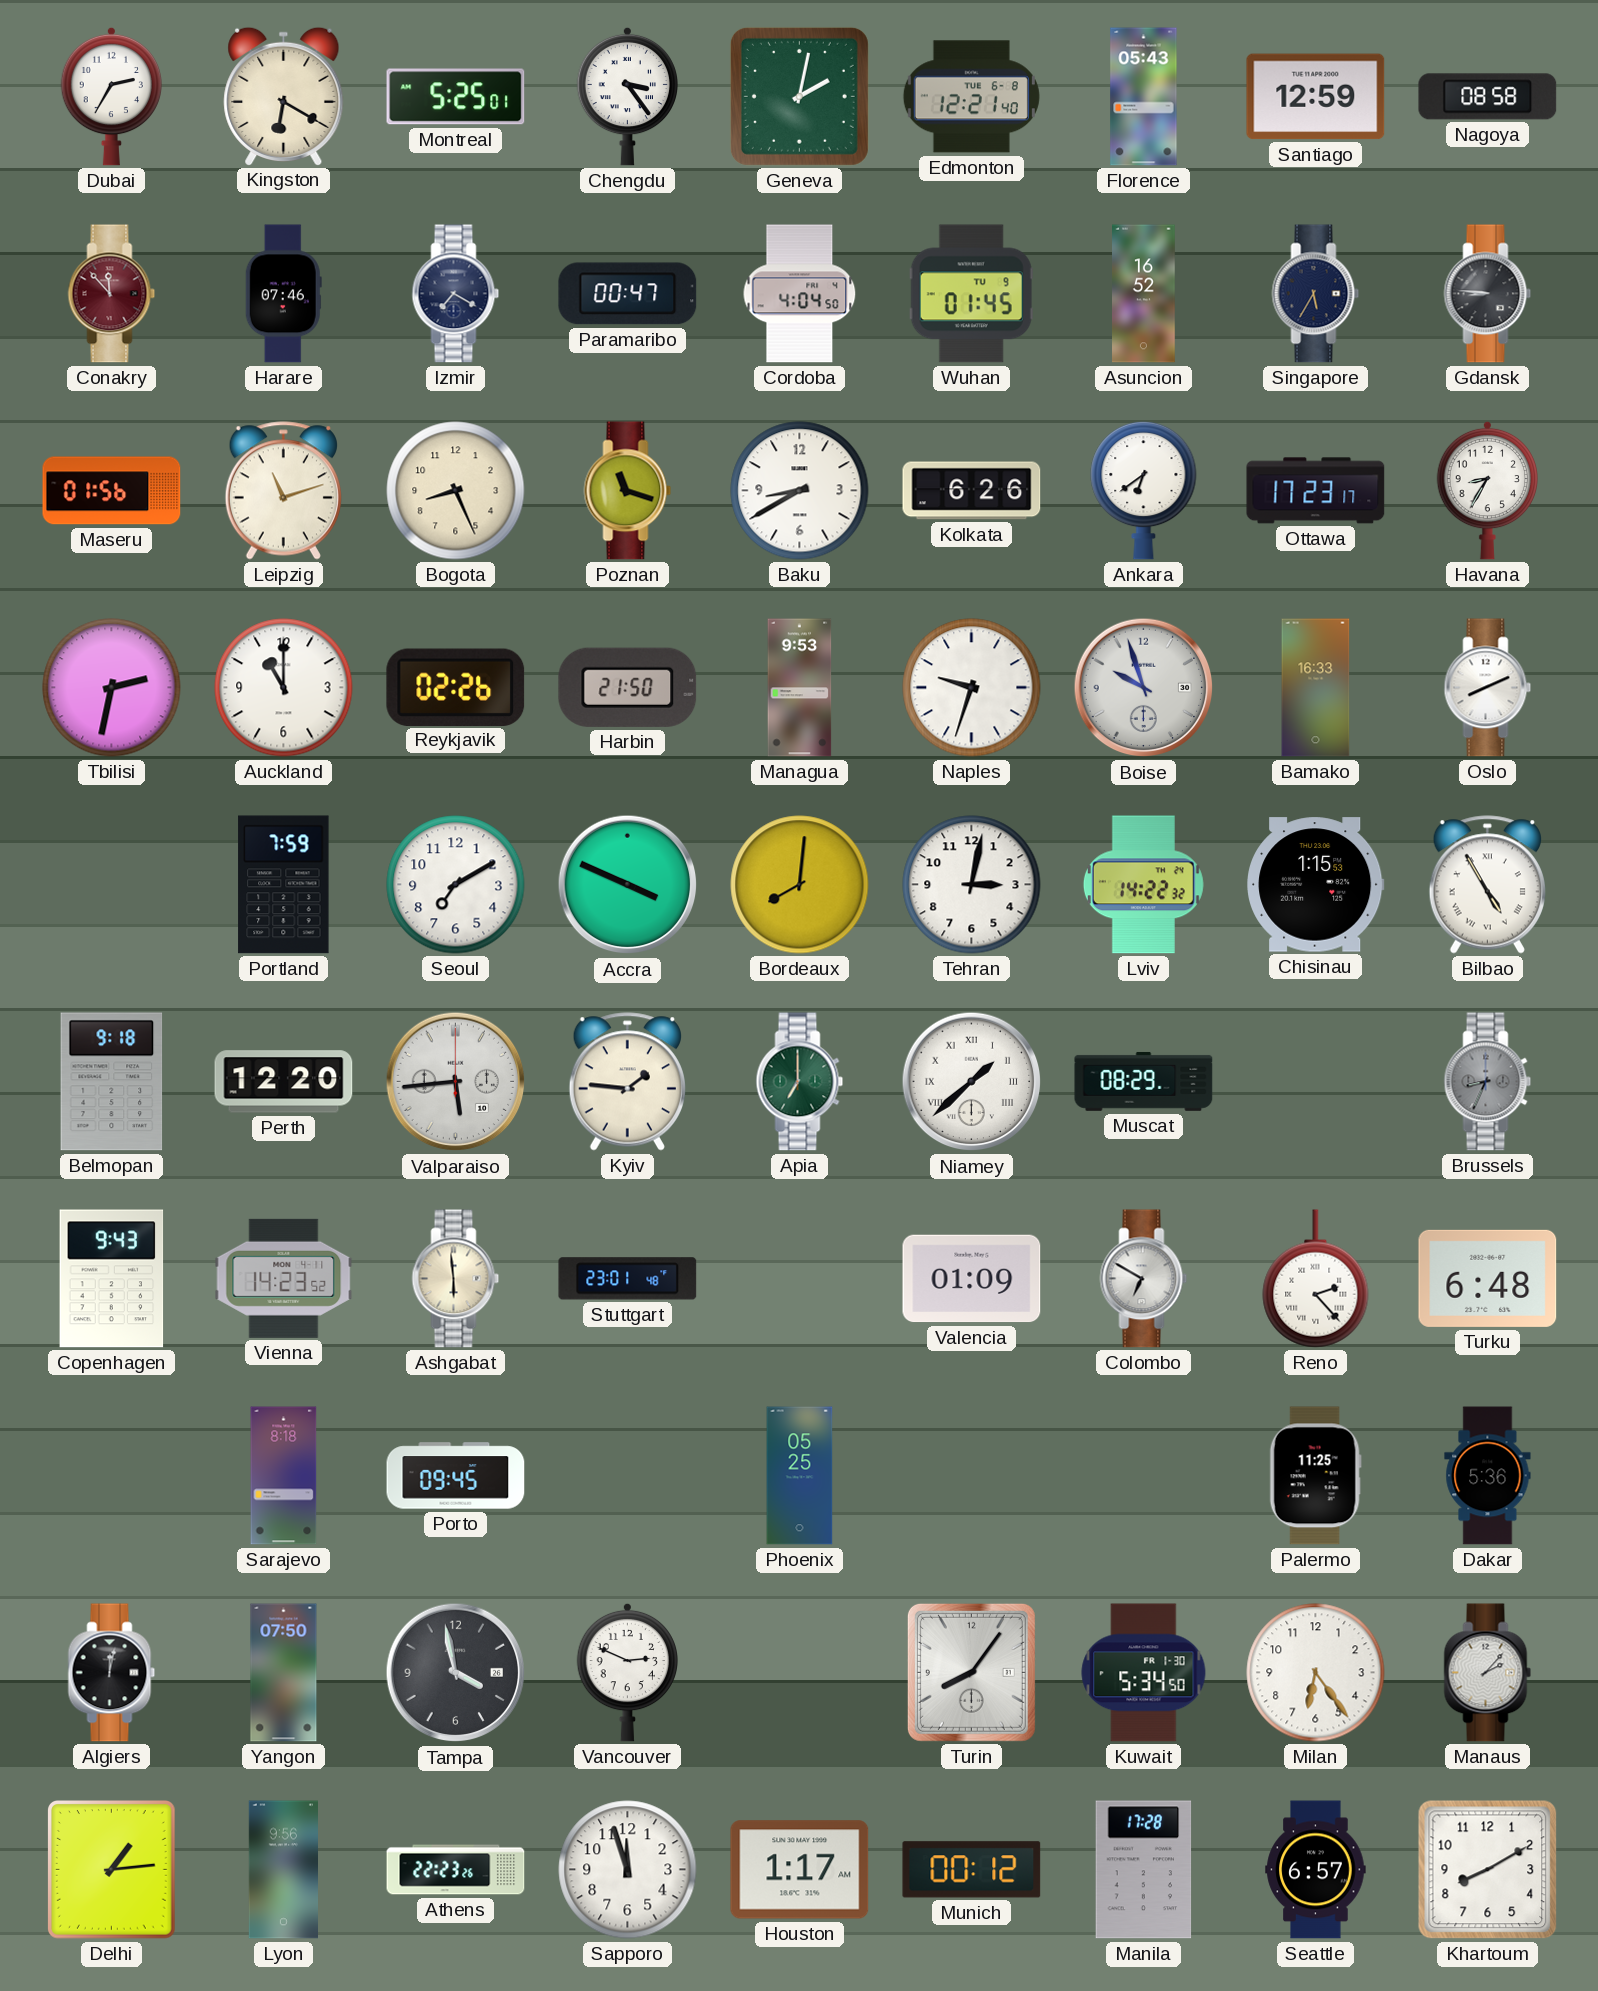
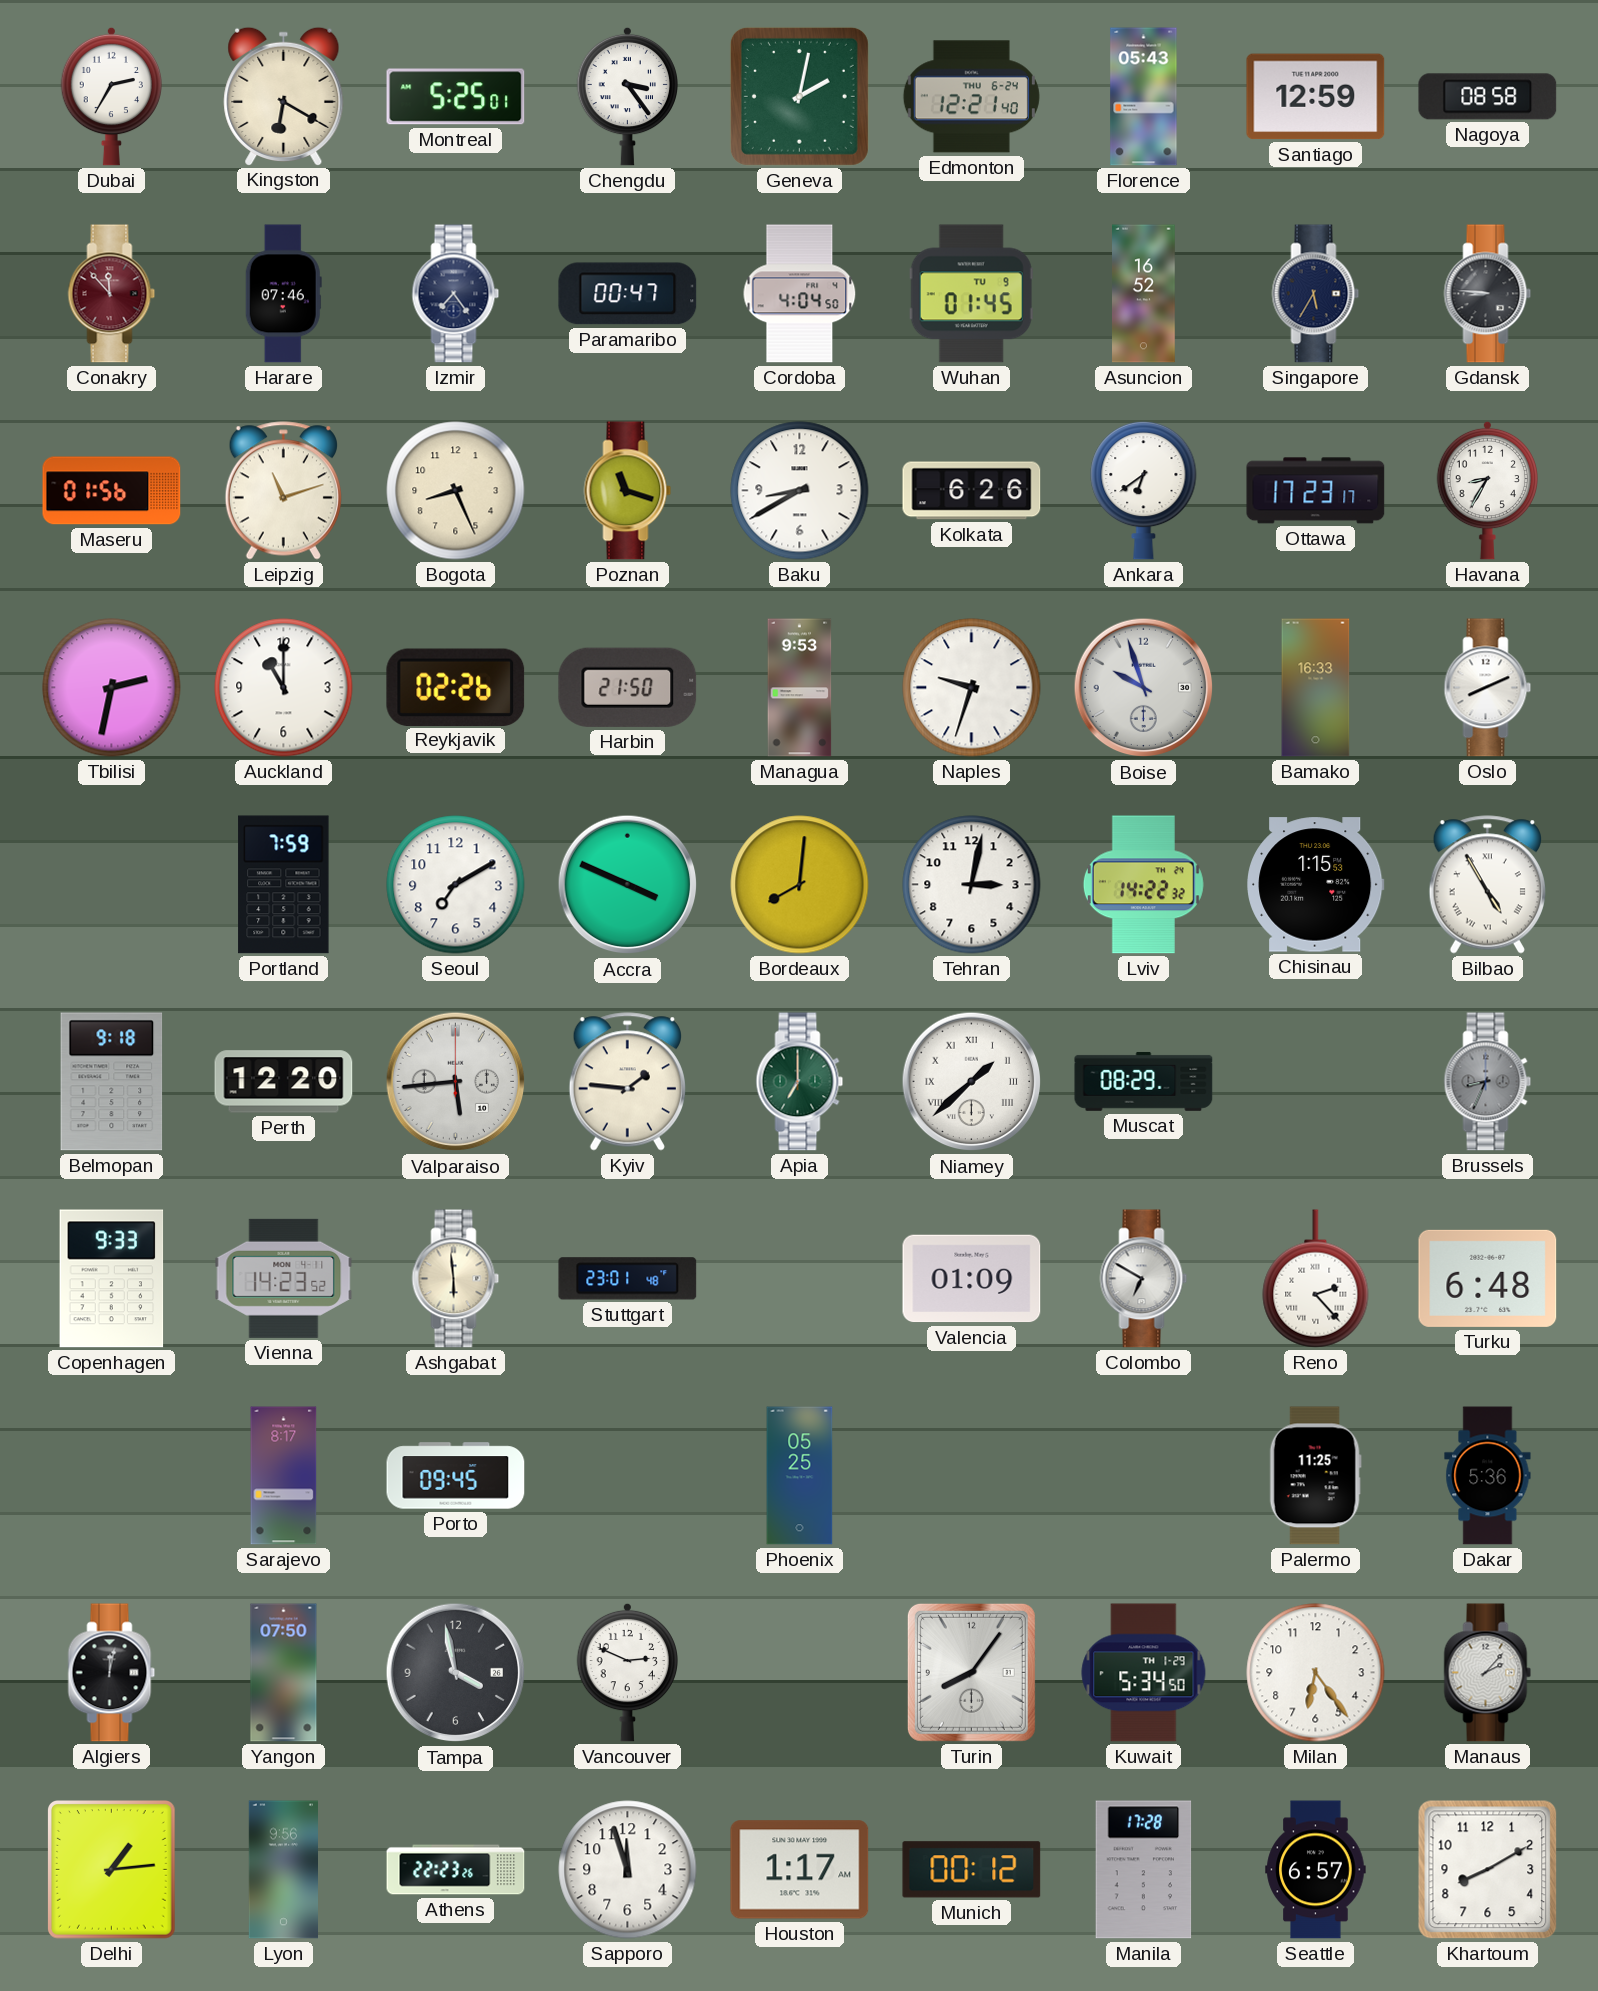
Edmonton date: TUE 6-8 -> THU 6-24 (971, 97)
Izmir: 7:20 -> 7:24 (456, 294)
Copenhagen: 9:43 -> 9:33 (112, 1279)
Sarajevo: 8:18 -> 8:17 (284, 1476)
Kuwait date: FR 1-30 -> TH 1-29 (1144, 1673)
